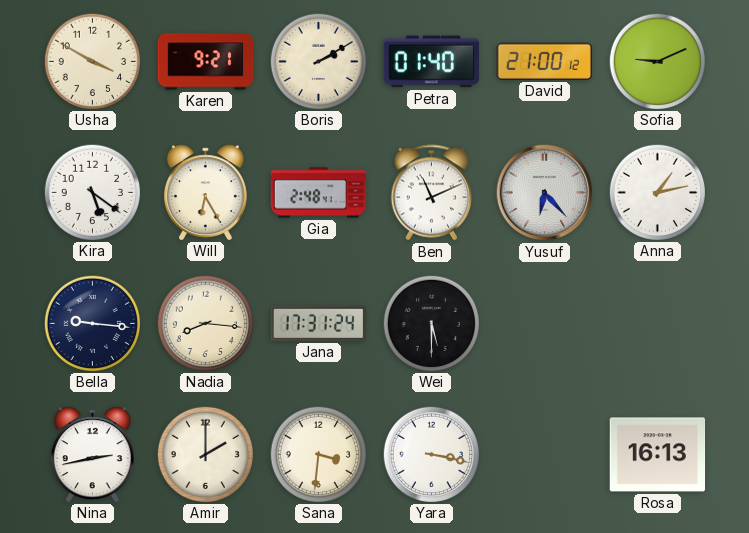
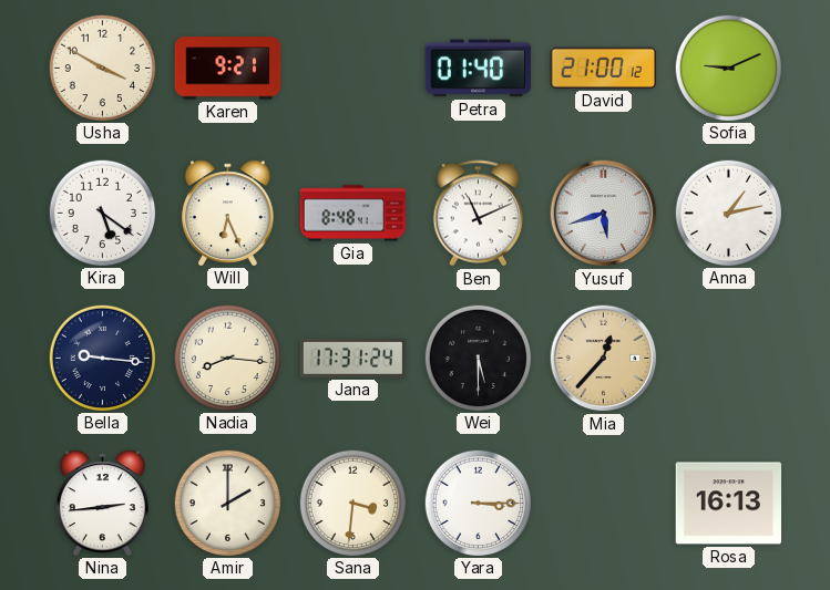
Boris: 2:10 -> none (318, 61)
Will: 6:25 -> 6:26 (227, 213)
Gia: 2:48 -> 8:48 (353, 214)
Yusuf: 6:23 -> 5:42 (604, 214)
Mia: none -> 12:37 (604, 359)
Nina: 2:43 -> 2:44 (102, 503)
Yara: 3:17 -> 3:15 (478, 503)
